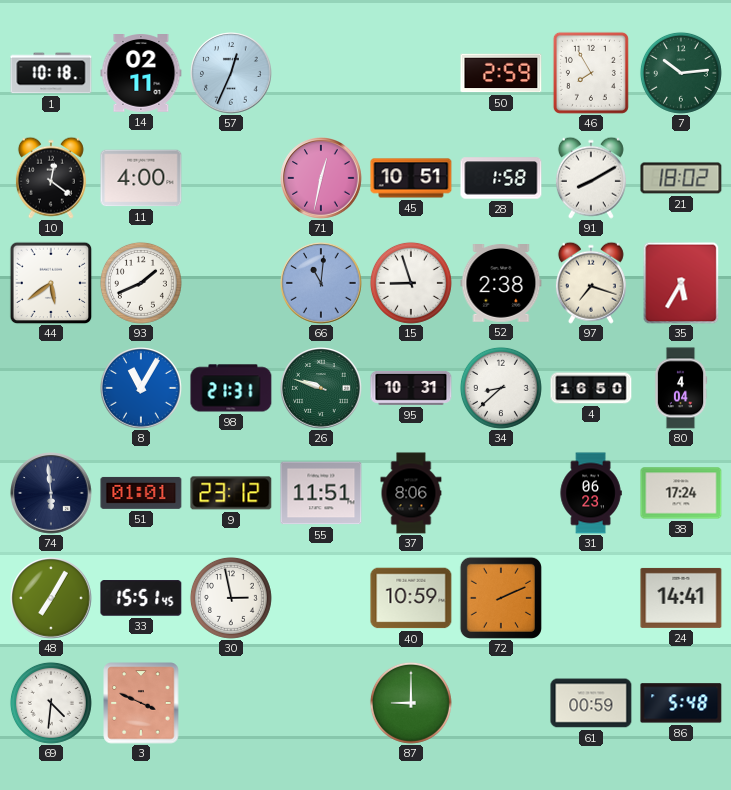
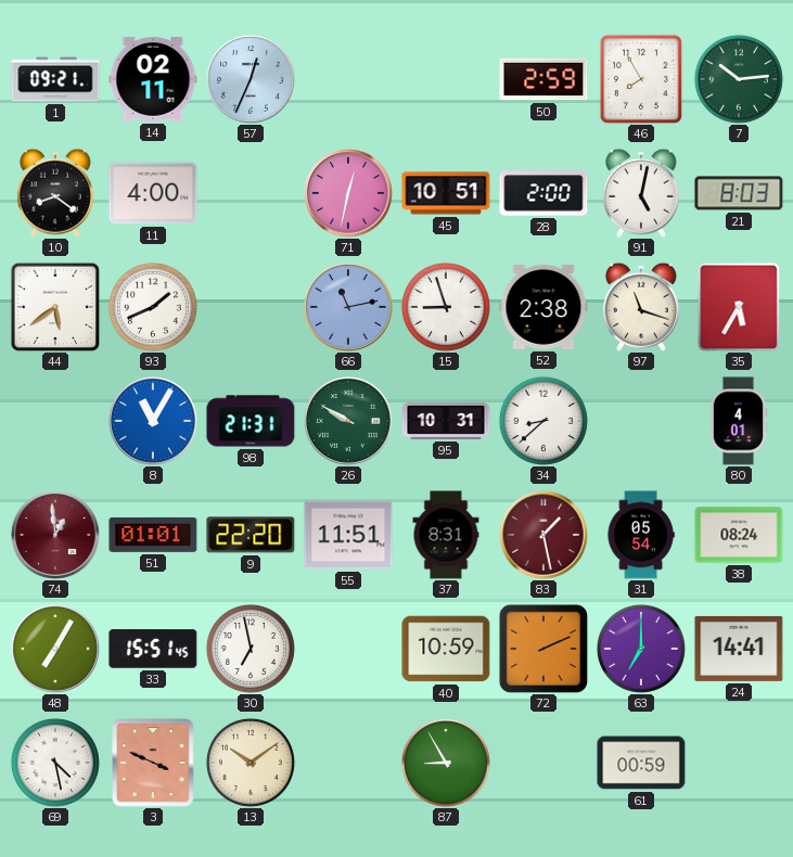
1: 10:18 -> 09:21 (55, 79)
10: 12:21 -> 8:21 (55, 193)
28: 1:58 -> 2:00 (543, 193)
91: 8:10 -> 5:02 (641, 193)
21: 18:02 -> 8:03 (739, 193)
66: 11:01 -> 11:13 (348, 307)
97: 7:18 -> 11:18 (641, 307)
26: 9:48 -> 9:50 (348, 421)
4: 16:50 -> none (591, 388)
80: 4:04 -> 4:01 (739, 421)
74: 5:59 -> 12:59 (55, 535)
74 dial: navy -> burgundy (55, 535)
9: 23:12 -> 22:20 (251, 535)
37: 8:06 -> 8:31 (446, 535)
83: none -> 1:28 (543, 535)
31: 06:23 -> 05:54 (641, 535)
38: 17:24 -> 08:24 (739, 535)
30: 2:58 -> 6:58 (251, 649)
63: none -> 7:00 (641, 649)
69: 4:31 -> 4:28 (55, 763)
13: none -> 10:09 (251, 763)
87: 9:00 -> 8:55 (446, 763)
86: 5:48 -> none (681, 703)
